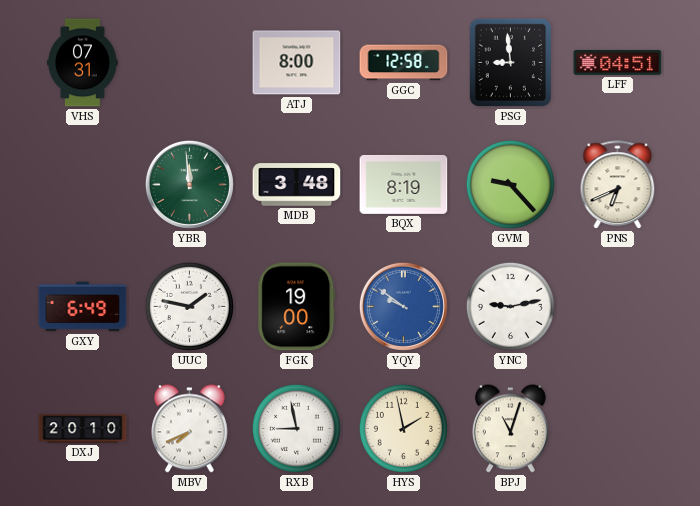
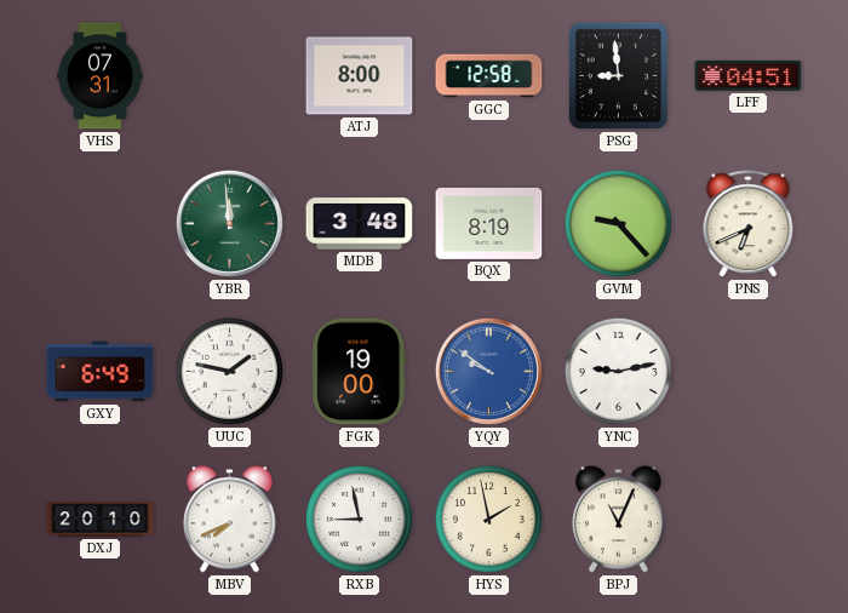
BPJ: 11:03 -> 11:04 (619, 520)
